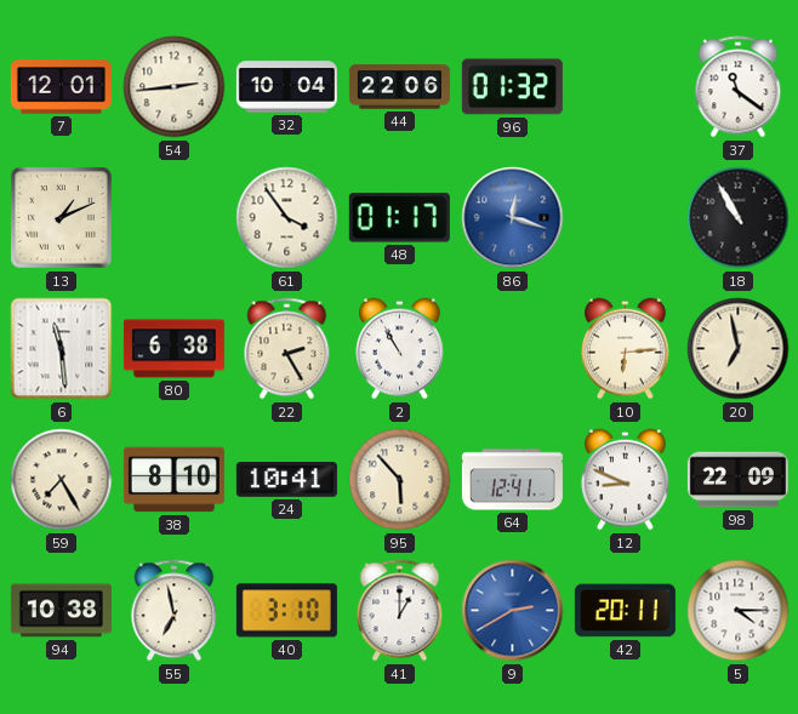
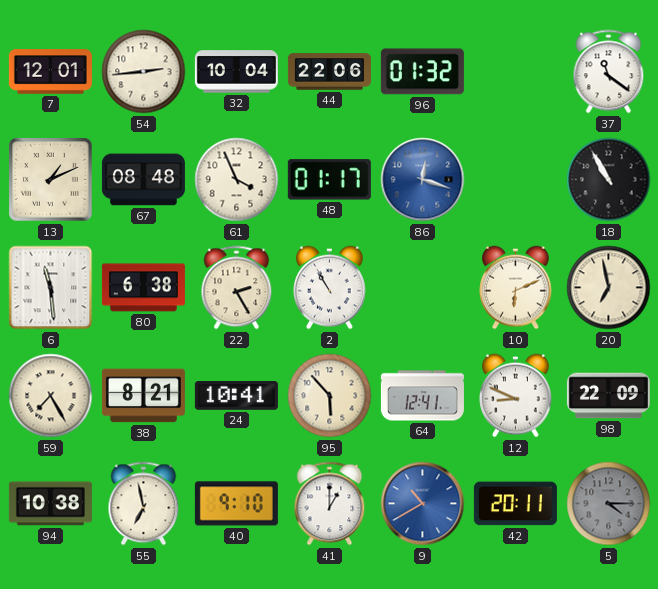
67: none -> 08:48 (143, 180)
61: 3:54 -> 3:56 (237, 180)
10: 6:14 -> 6:11 (516, 288)
38: 8:10 -> 8:21 (143, 396)
40: 3:10 -> 9:10 (236, 504)
9: 2:40 -> 10:40 (423, 504)
5 dial: white -> grey (609, 504)
